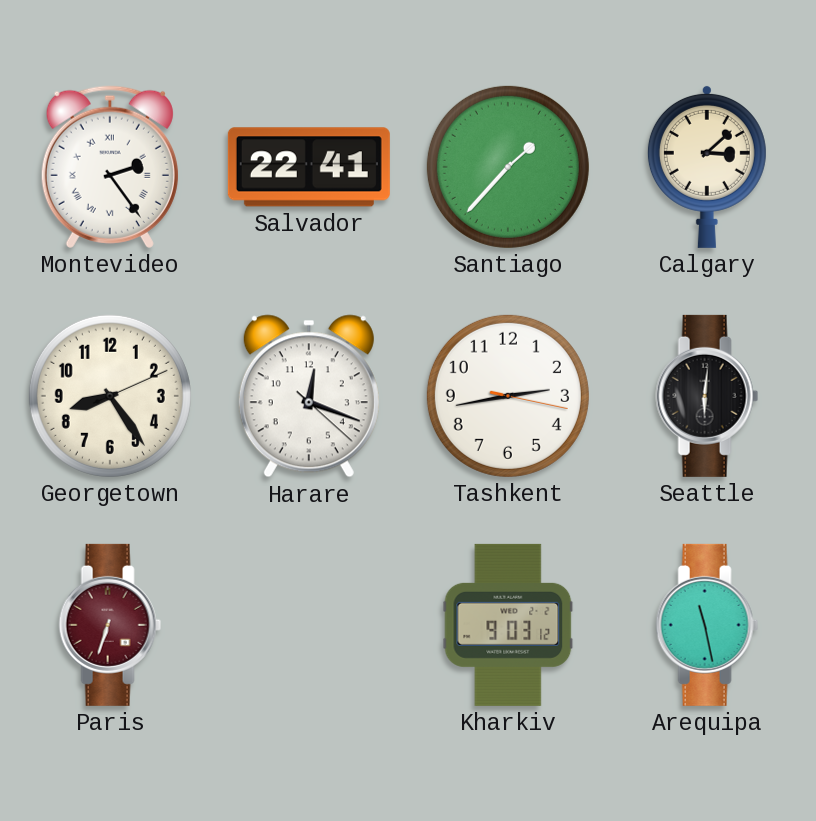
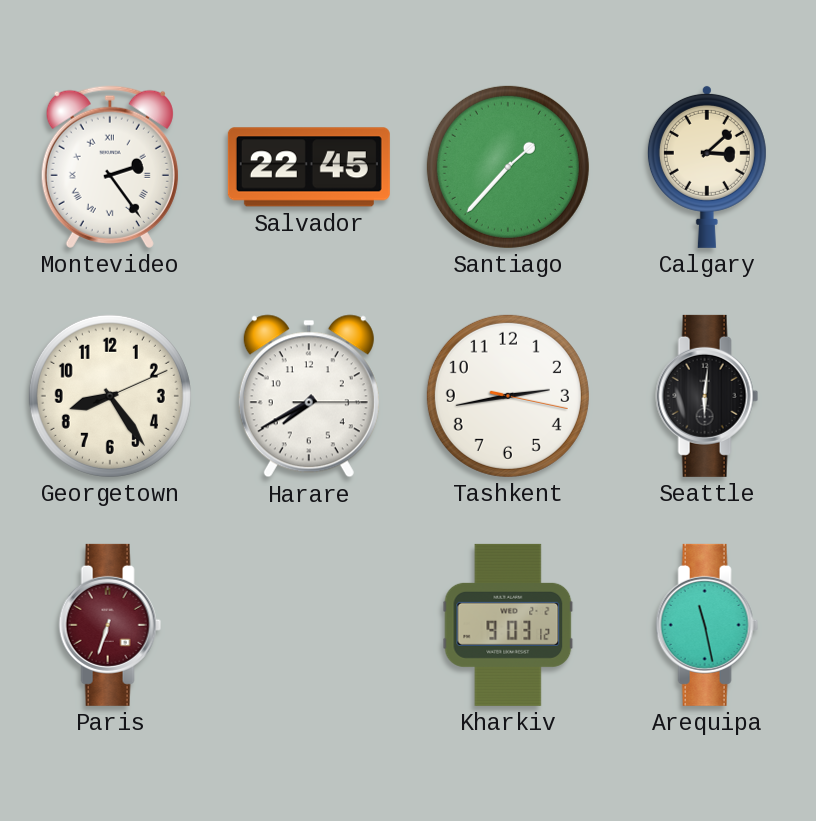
Salvador: 22:41 -> 22:45 (309, 167)
Harare: 12:18 -> 7:40 (309, 396)
